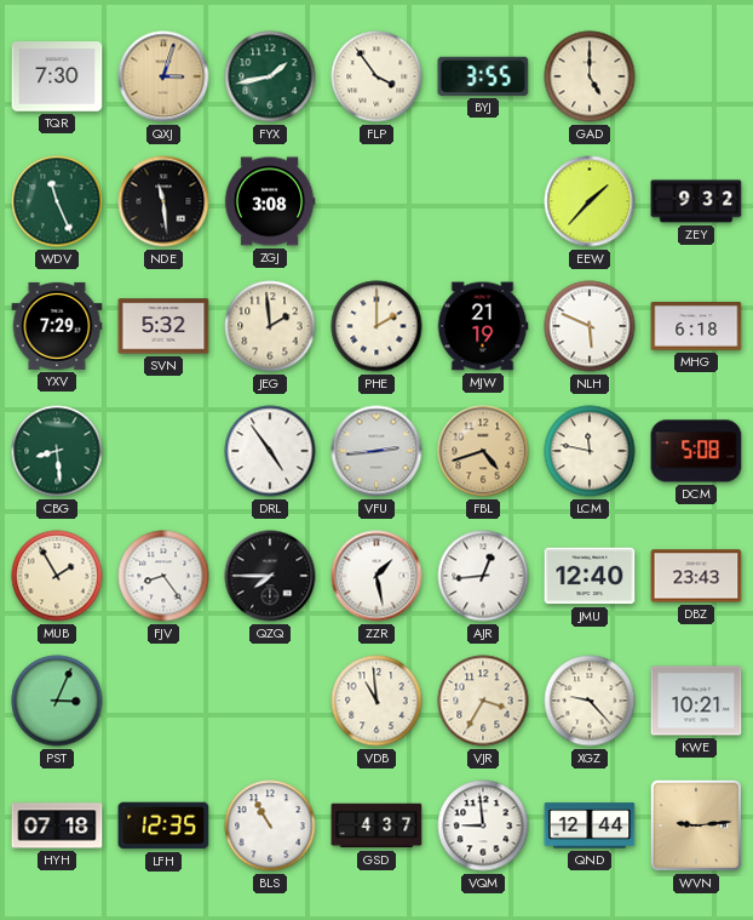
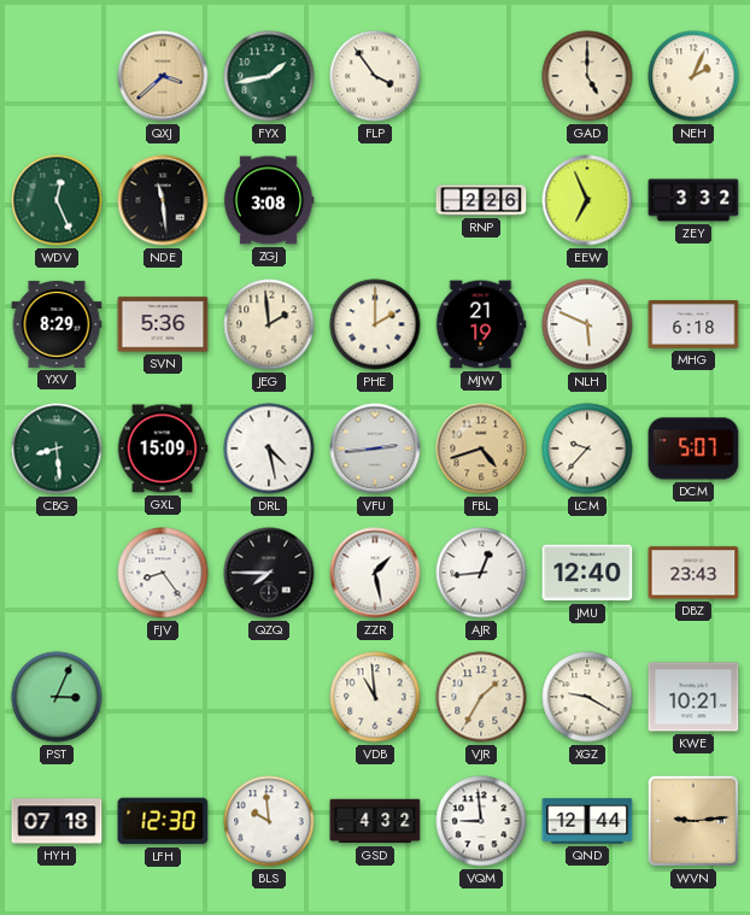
TQR: 7:30 -> none (57, 76)
QXJ: 3:03 -> 3:38 (163, 76)
BYJ: 3:55 -> none (483, 76)
NEH: none -> 2:04 (693, 76)
WDV: 11:26 -> 12:26 (57, 200)
RNP: none -> 2:26 (481, 200)
EEW: 1:37 -> 6:56 (587, 200)
ZEY: 9:32 -> 3:32 (693, 200)
YXV: 7:29 -> 8:29 (57, 324)
SVN: 5:32 -> 5:36 (163, 324)
GXL: none -> 15:09 (163, 448)
DRL: 4:54 -> 4:28 (269, 448)
LCM: 11:47 -> 9:37 (587, 448)
DCM: 5:08 -> 5:07 (693, 448)
MUB: 1:55 -> none (57, 576)
VJR: 3:35 -> 1:35 (481, 697)
XGZ: 9:23 -> 9:20 (587, 697)
LFH: 12:35 -> 12:30 (163, 821)
BLS: 10:55 -> 9:59 (269, 821)
GSD: 4:37 -> 4:32 (375, 821)
